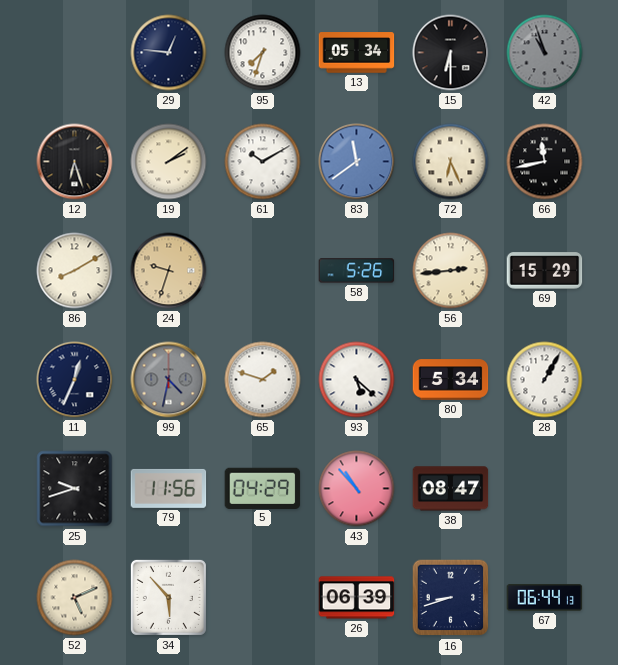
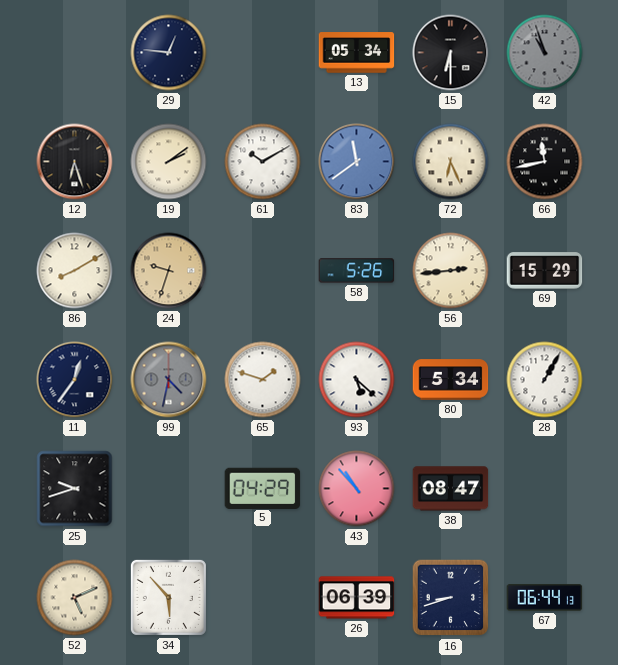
95: 7:33 -> none (263, 53)
11: 12:34 -> 12:36 (75, 380)
79: 11:56 -> none (169, 488)
